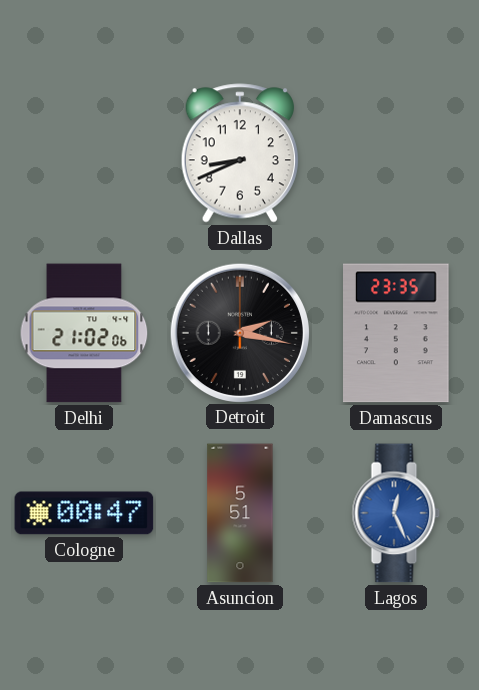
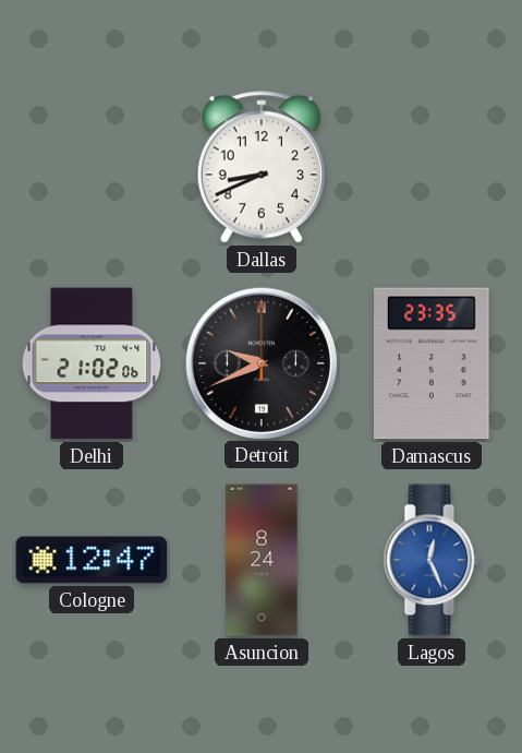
Detroit: 2:17 -> 9:41 (260, 362)
Cologne: 00:47 -> 12:47 (92, 560)
Asuncion: 5:51 -> 8:24 (262, 560)
